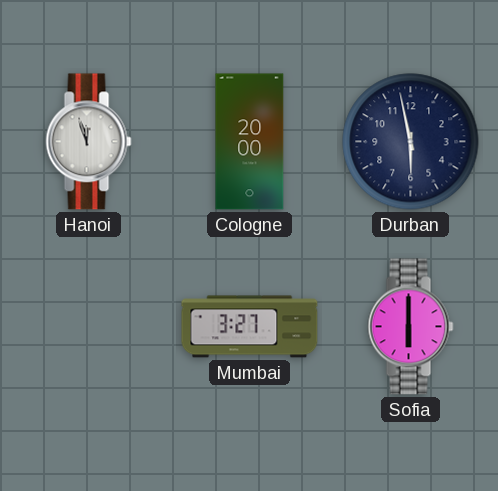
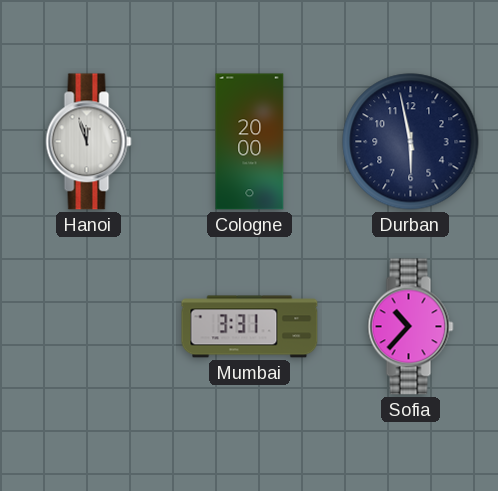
Mumbai: 3:27 -> 3:31 (250, 327)
Sofia: 6:00 -> 10:37 (411, 327)
